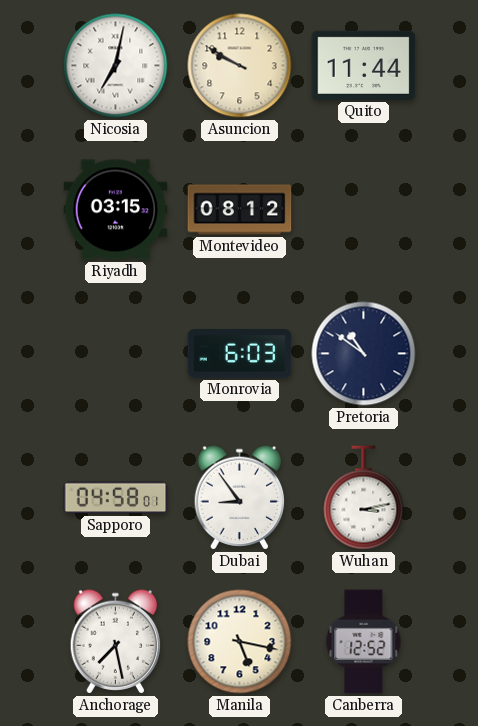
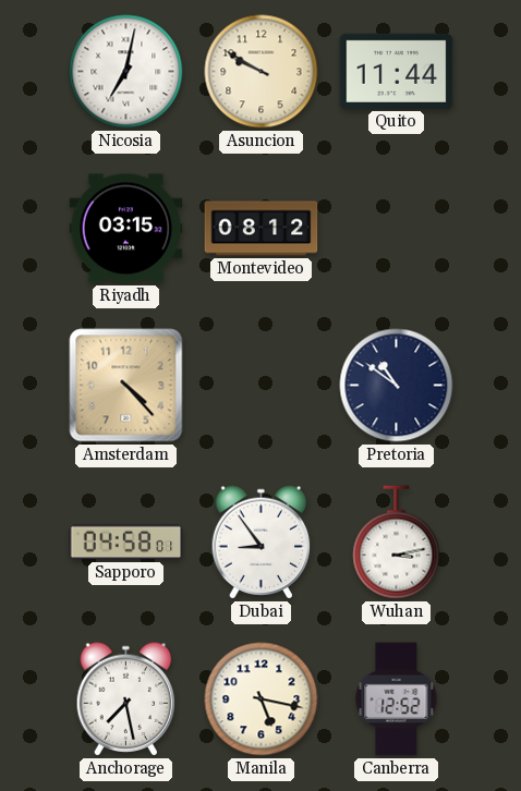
Amsterdam: none -> 4:23 (126, 386)
Monrovia: 6:03 -> none (240, 354)
